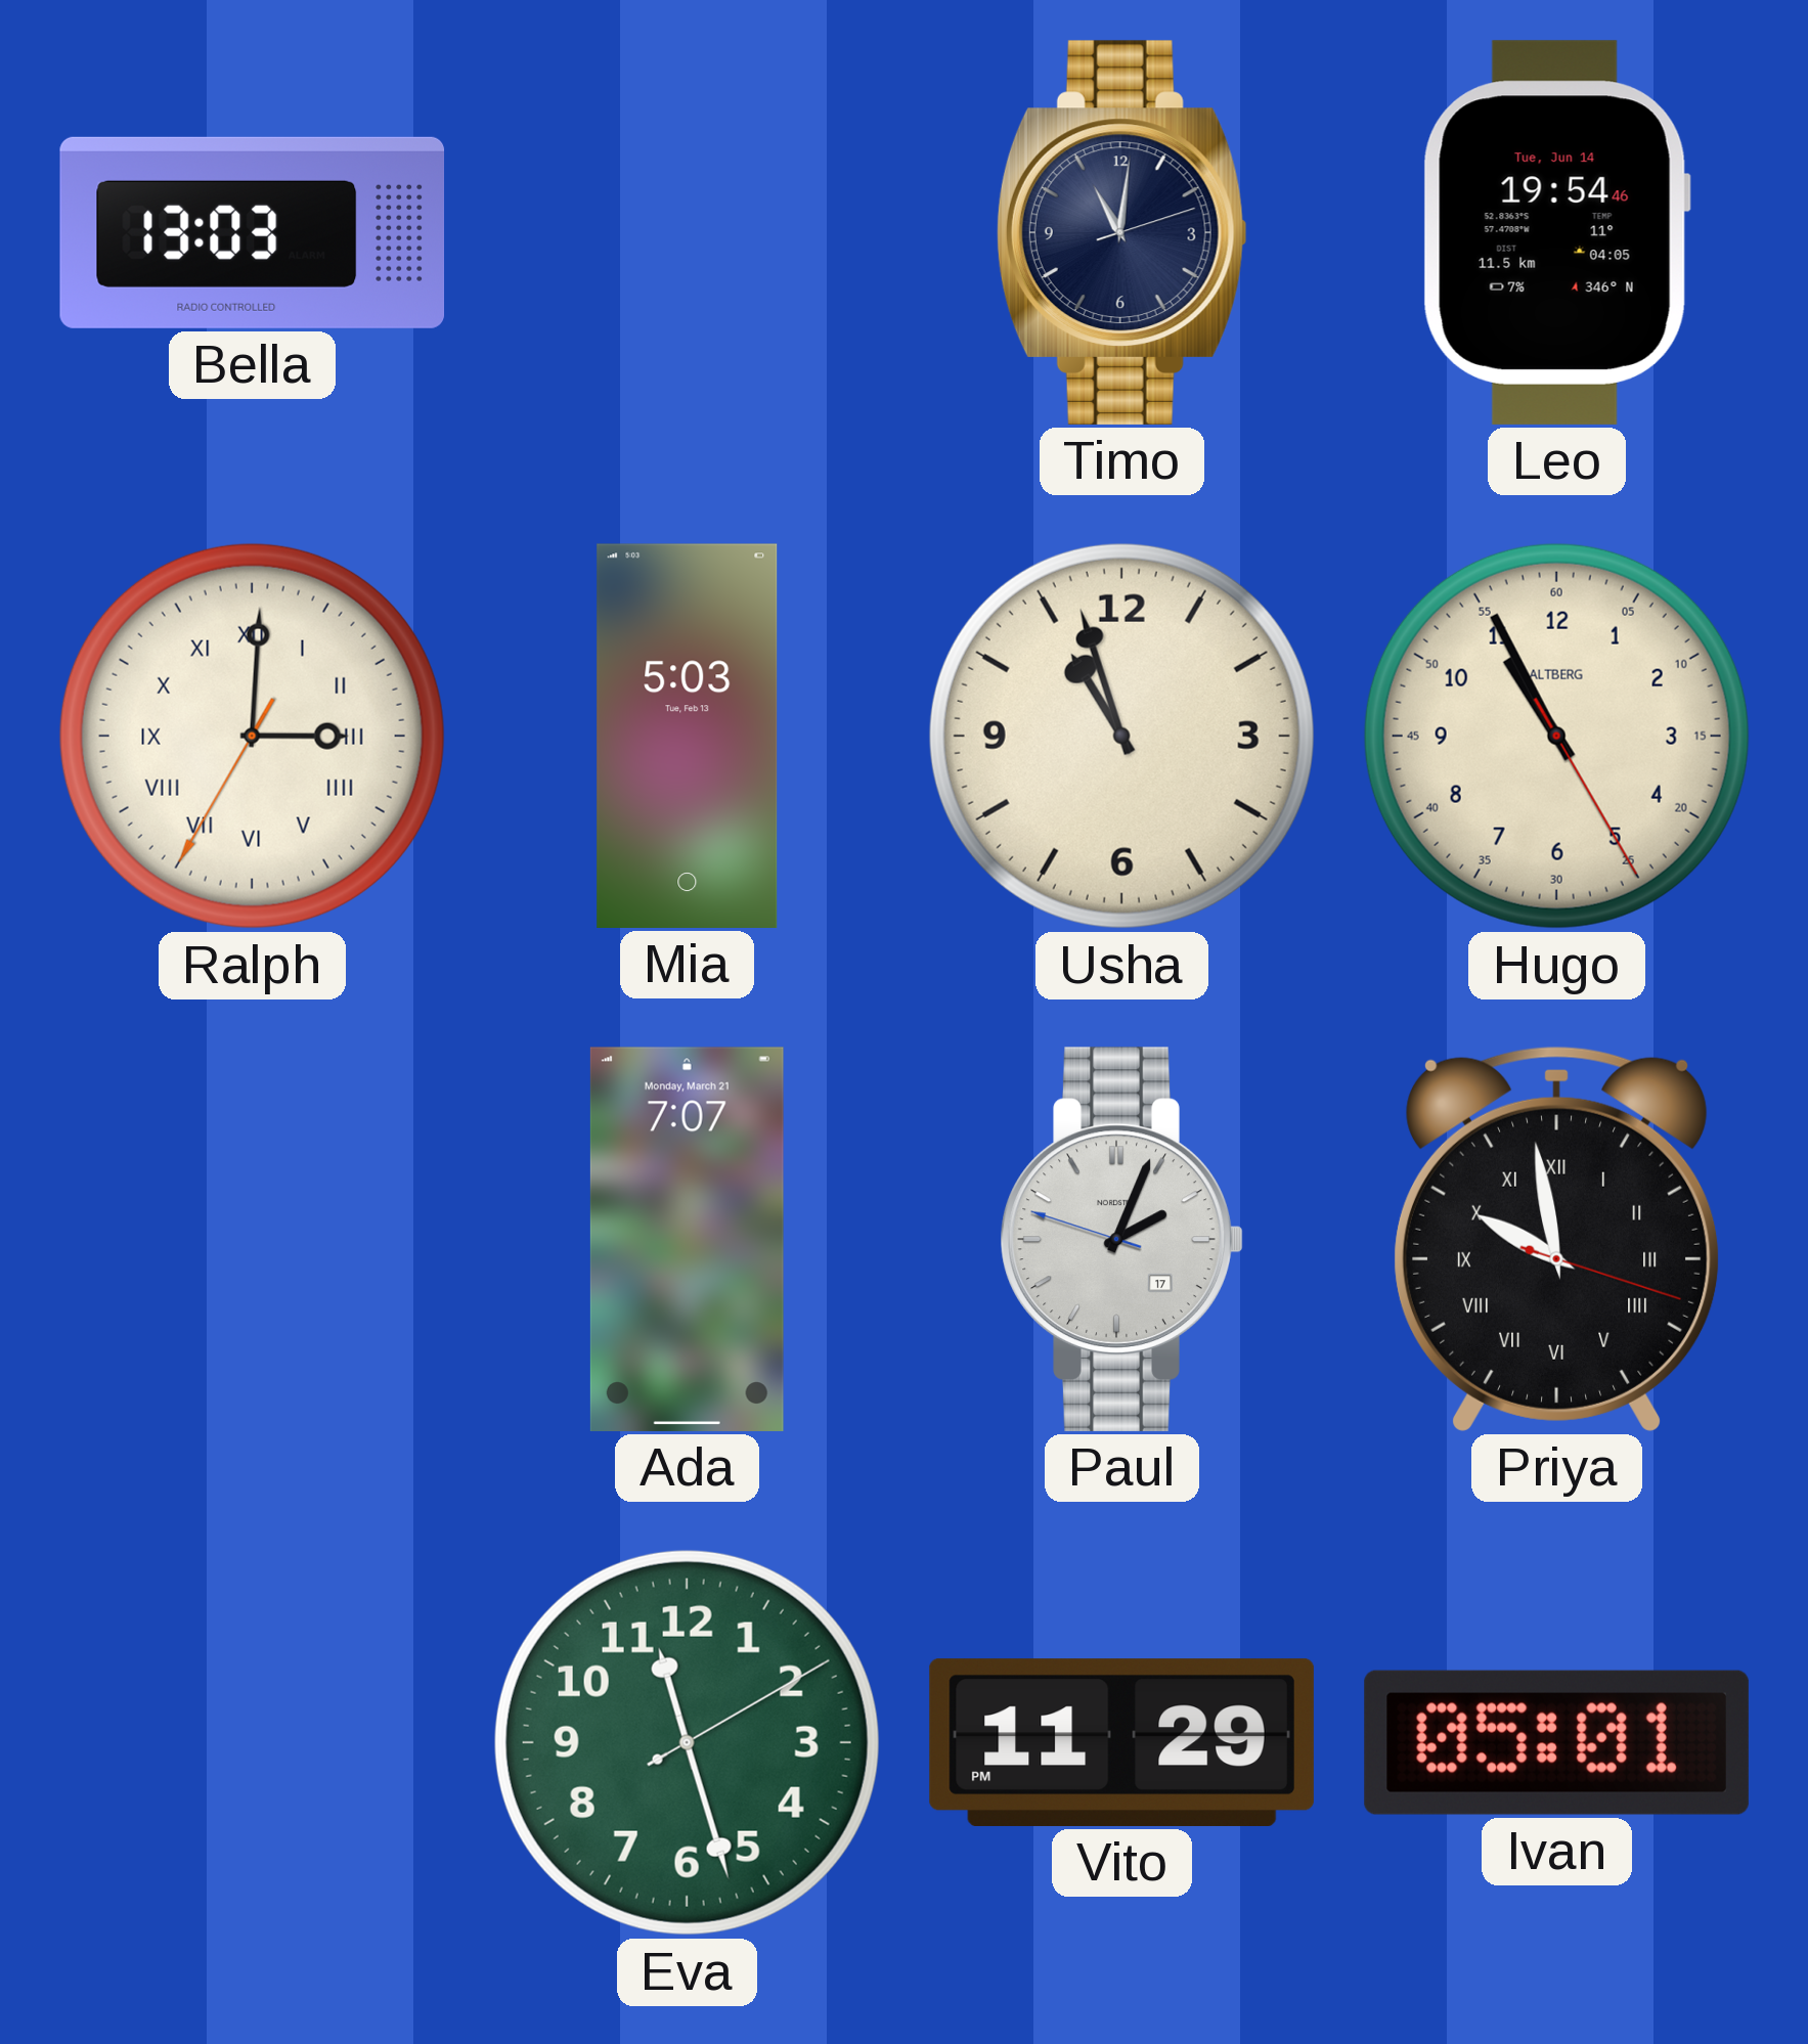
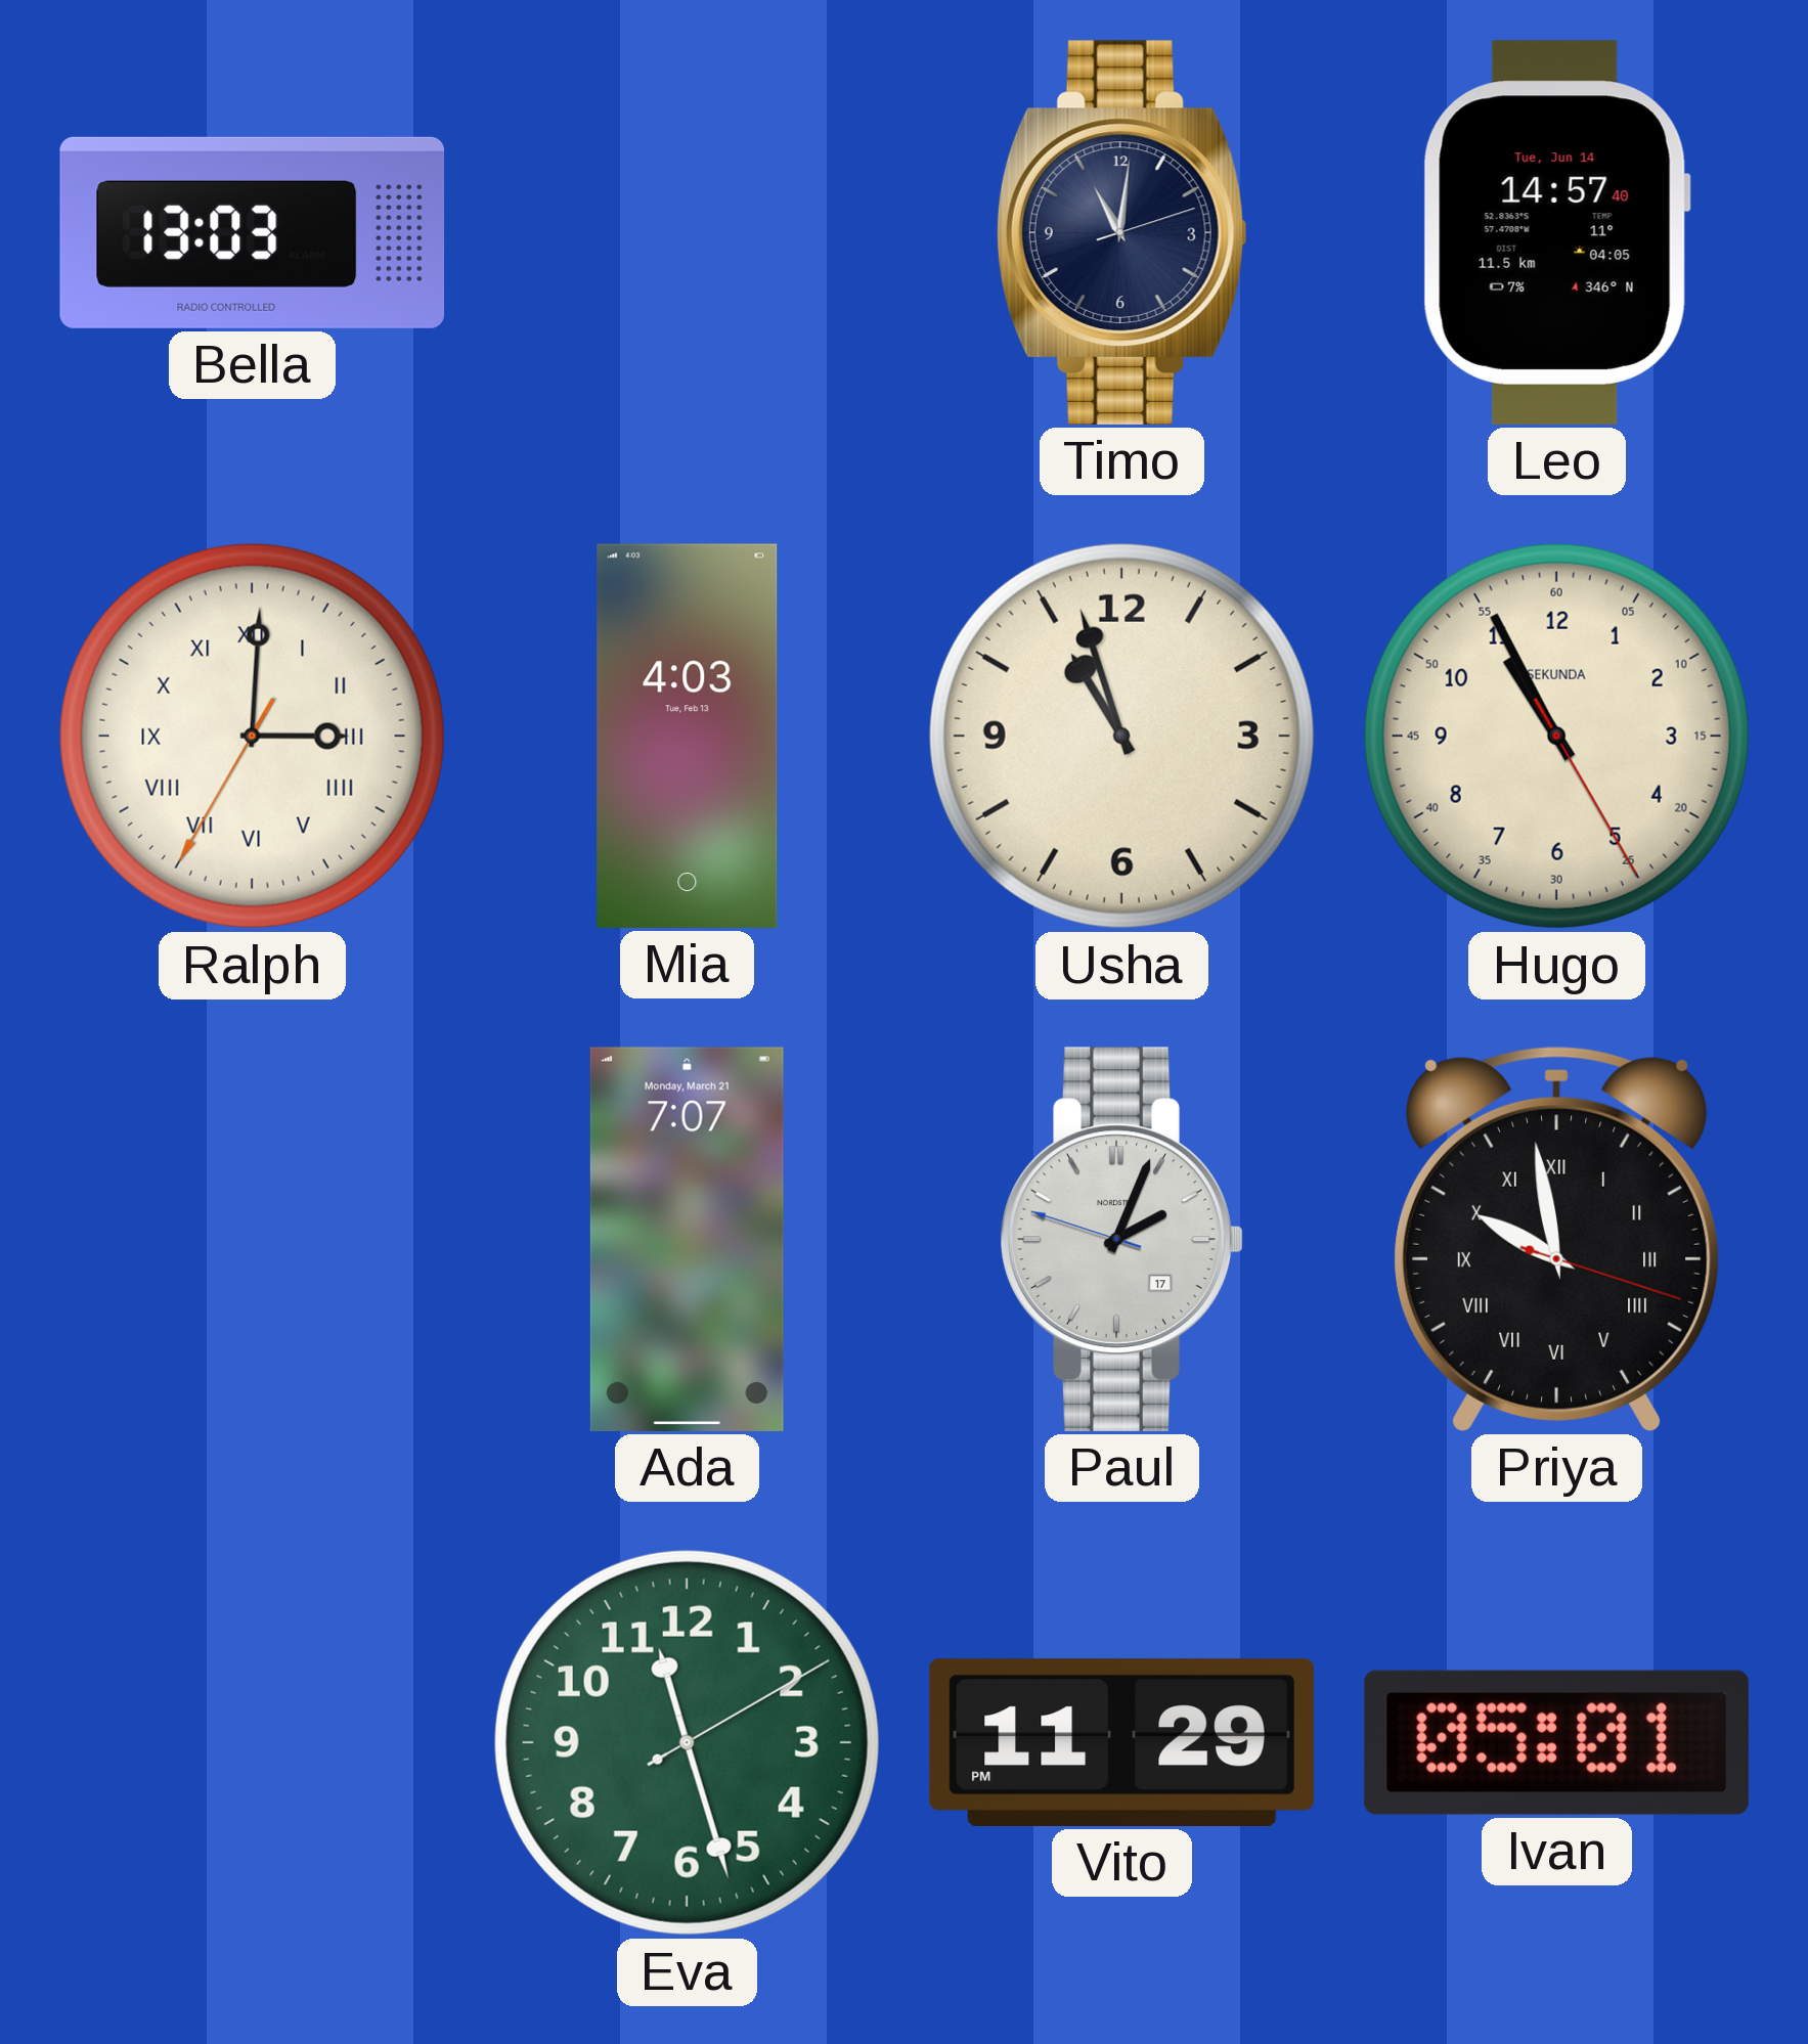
Leo: 19:54 -> 14:57 (1556, 232)
Mia: 5:03 -> 4:03 (688, 736)
Hugo brand: ALTBERG -> SEKUNDA (1556, 736)
